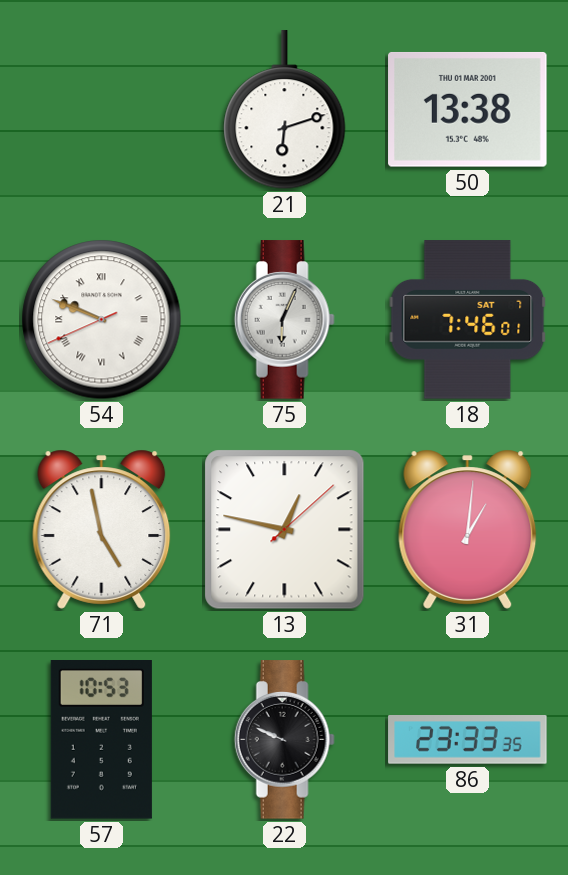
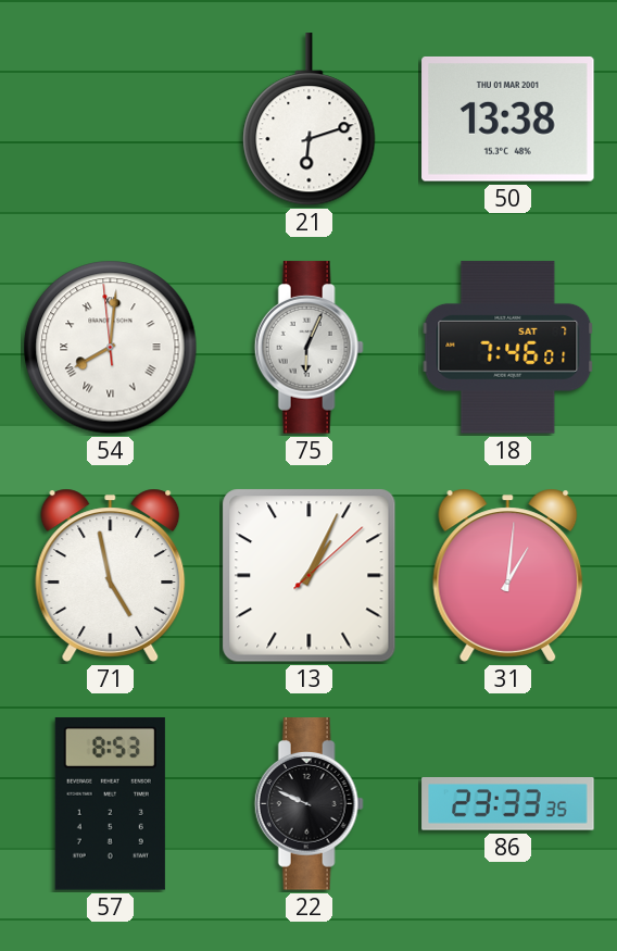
54: 9:48 -> 8:00 (111, 348)
13: 12:47 -> 1:04 (310, 576)
57: 10:53 -> 8:53 (110, 804)
